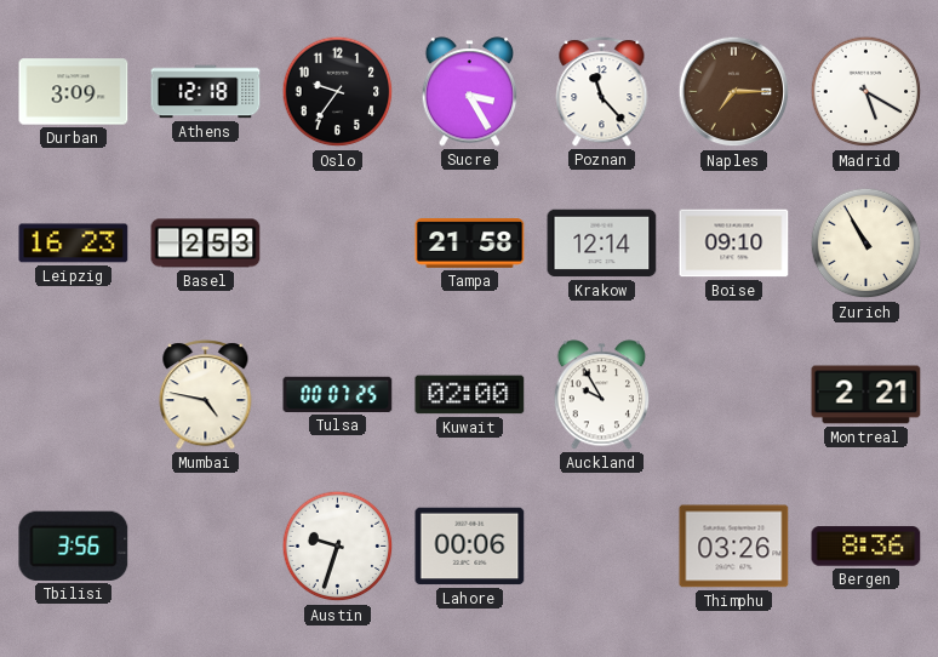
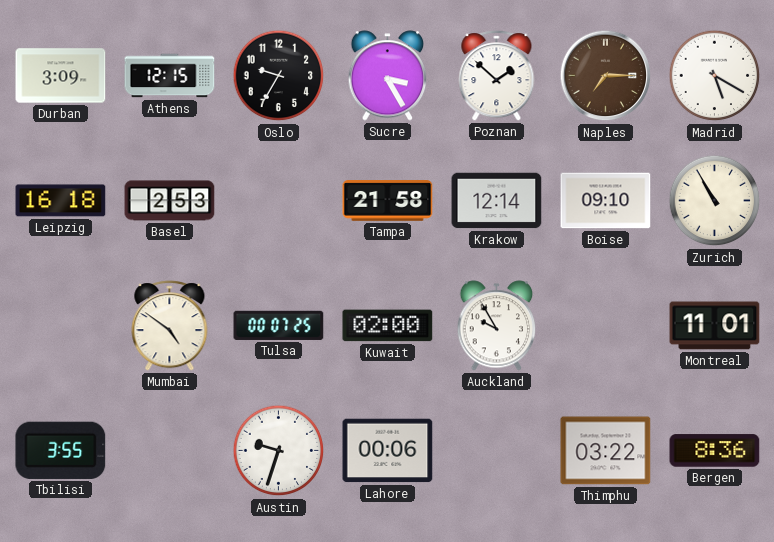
Athens: 12:18 -> 12:15 (170, 76)
Oslo: 9:36 -> 9:35 (279, 76)
Poznan: 11:23 -> 1:52 (497, 76)
Leipzig: 16:23 -> 16:18 (61, 201)
Mumbai: 4:47 -> 4:51 (170, 326)
Montreal: 2:21 -> 11:01 (715, 326)
Tbilisi: 3:56 -> 3:55 (61, 450)
Thimphu: 03:26 -> 03:22 (606, 451)
